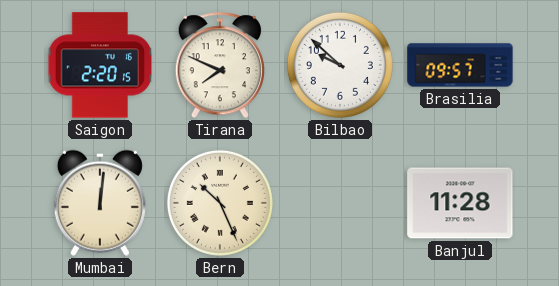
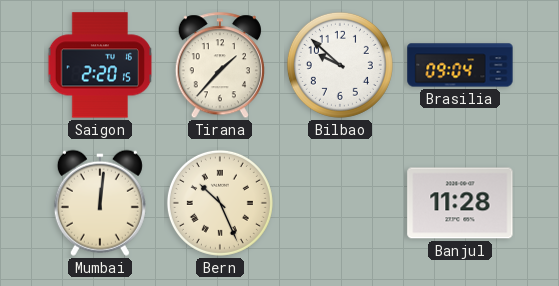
Tirana: 7:49 -> 1:37 (220, 66)
Brasilia: 09:57 -> 09:04 (460, 65)
